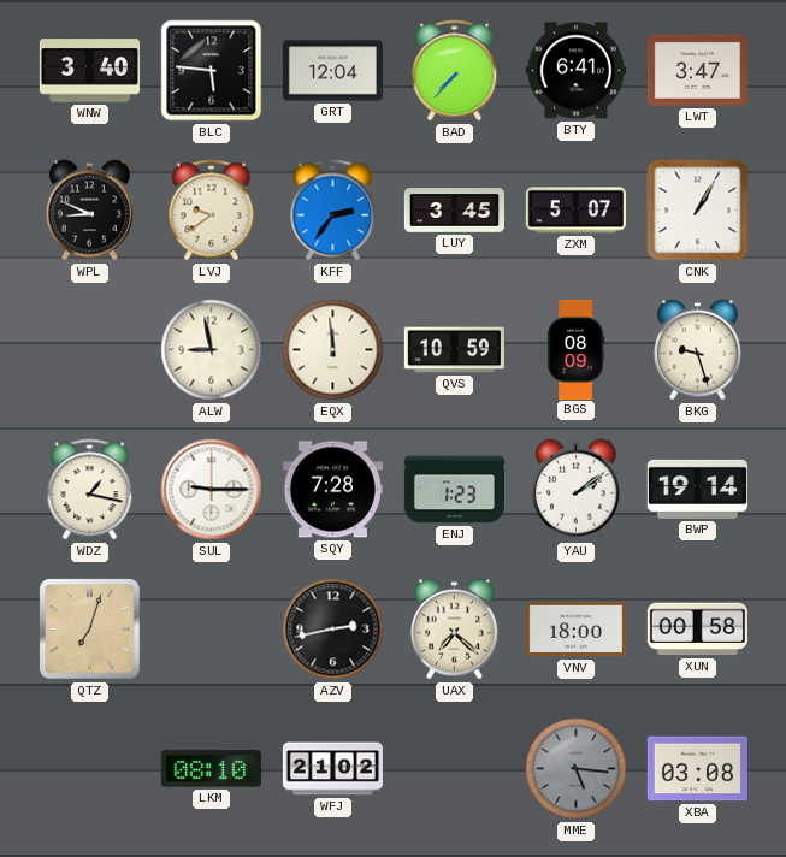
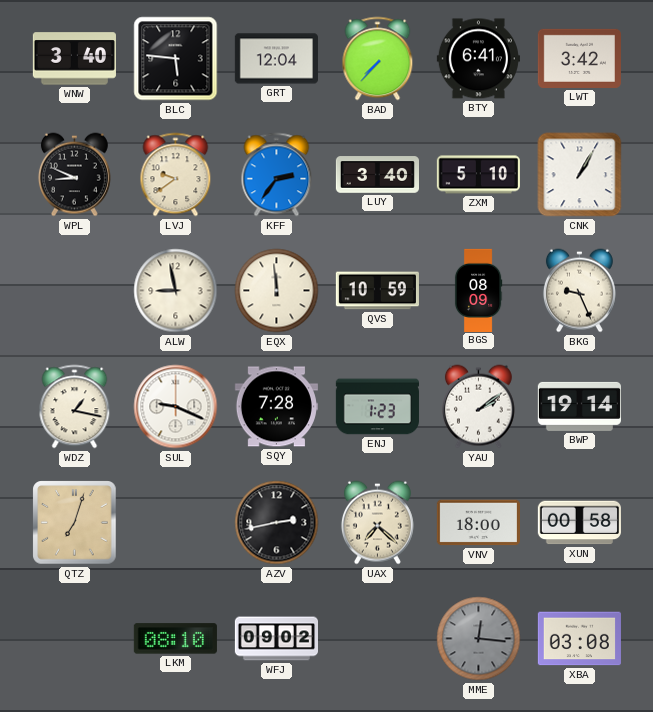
LWT: 3:47 -> 3:42 (579, 58)
LUY: 3:45 -> 3:40 (377, 175)
ZXM: 5:07 -> 5:10 (478, 175)
BKG: 9:27 -> 9:26 (579, 291)
SUL: 9:15 -> 9:19 (176, 407)
WFJ: 21:02 -> 09:02 (276, 639)
MME: 5:16 -> 12:16 (479, 639)
